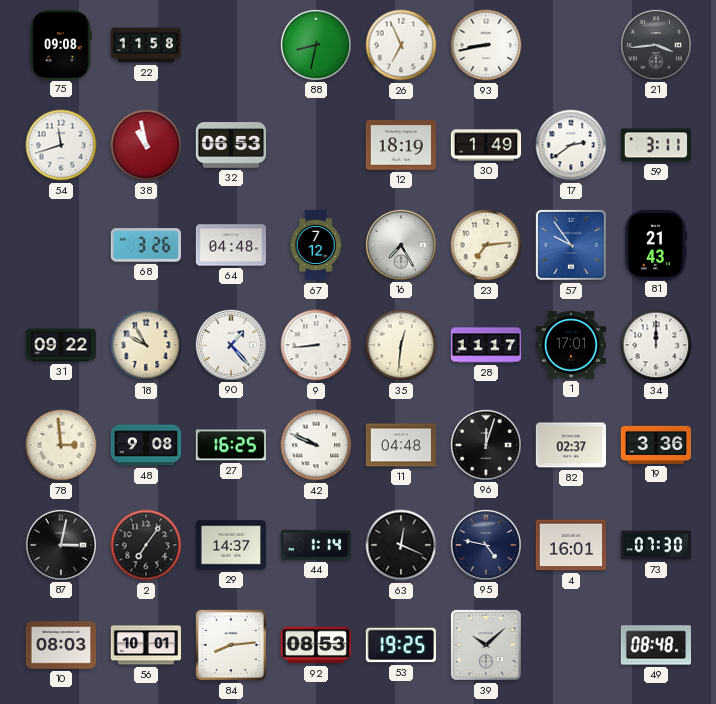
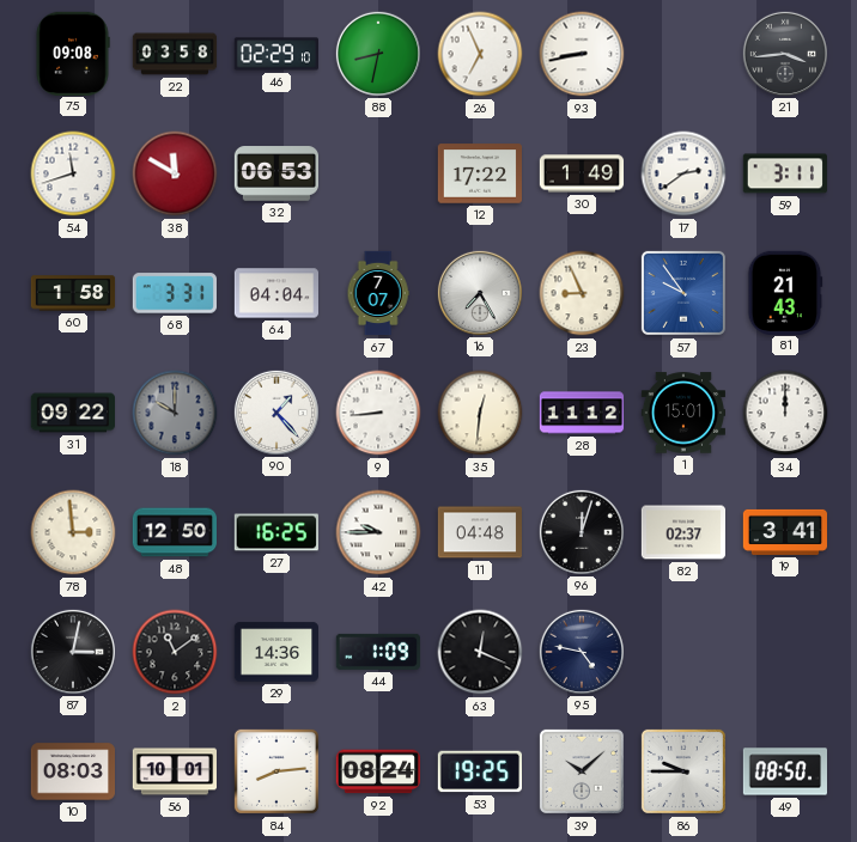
22: 11:58 -> 03:58 (175, 54)
46: none -> 02:29 (275, 54)
38: 10:58 -> 11:50 (175, 173)
12: 18:19 -> 17:22 (479, 173)
60: none -> 1:58 (73, 293)
68: 3:26 -> 3:31 (175, 293)
64: 04:48 -> 04:04 (276, 293)
67: 7:12 -> 7:07 (378, 293)
23: 7:14 -> 8:56 (582, 293)
18: 9:55 -> 10:00 (175, 413)
18 dial: cream -> grey (175, 413)
28: 11:17 -> 11:12 (582, 413)
1: 17:01 -> 15:01 (682, 413)
48: 9:08 -> 12:50 (174, 532)
42: 9:49 -> 9:45 (378, 532)
19: 3:36 -> 3:41 (785, 532)
2: 7:06 -> 11:09 (175, 652)
29: 14:37 -> 14:36 (275, 652)
44: 1:14 -> 1:09 (378, 652)
4: 16:01 -> none (570, 545)
73: 07:30 -> none (656, 545)
92: 08:53 -> 08:24 (377, 771)
86: none -> 9:45 (683, 771)
49: 08:48 -> 08:50 (785, 771)
